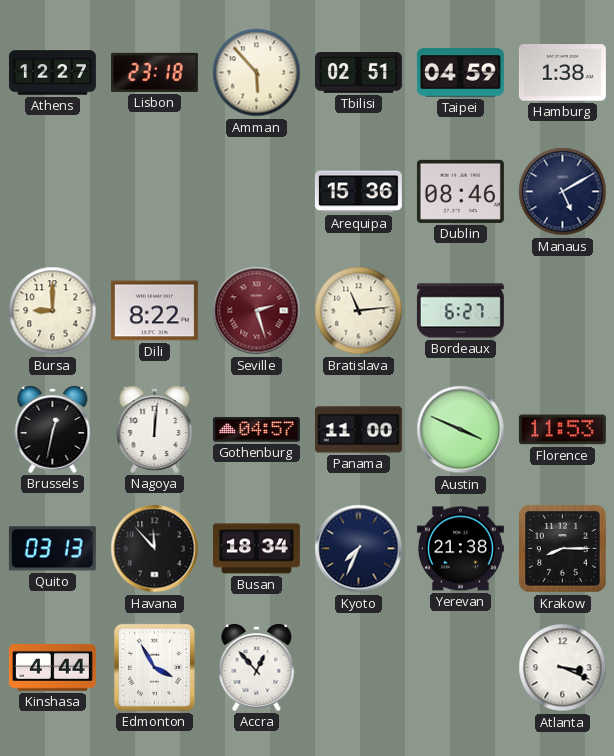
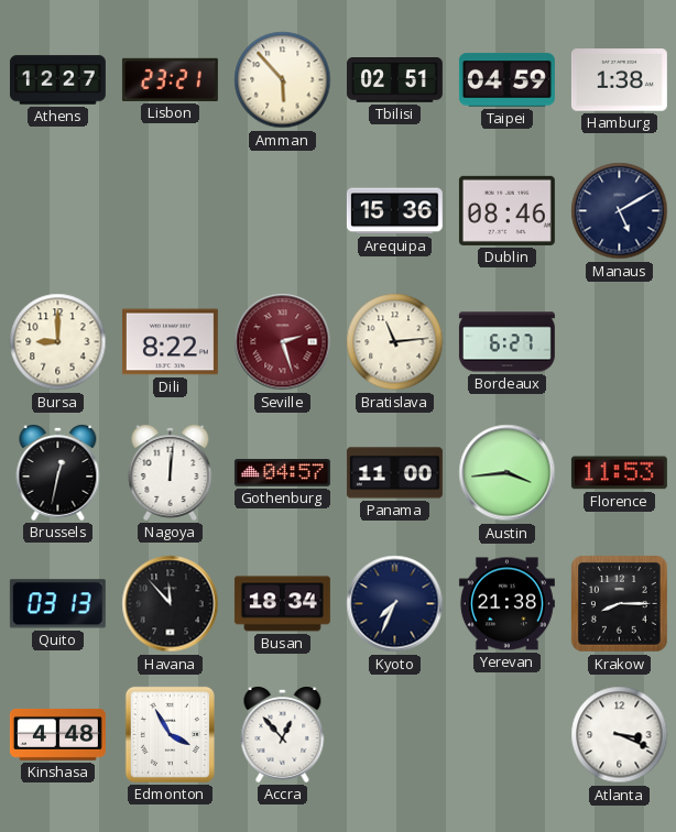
Lisbon: 23:18 -> 23:21 (170, 79)
Austin: 3:49 -> 3:44 (508, 473)
Kinshasa: 4:44 -> 4:48 (57, 734)
